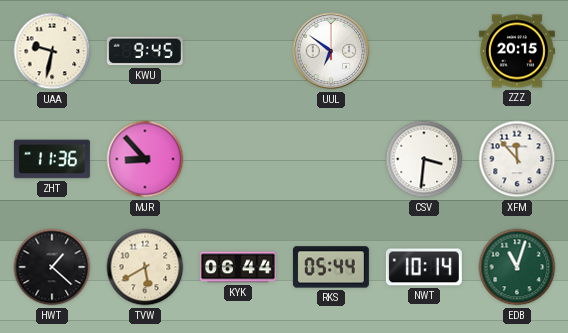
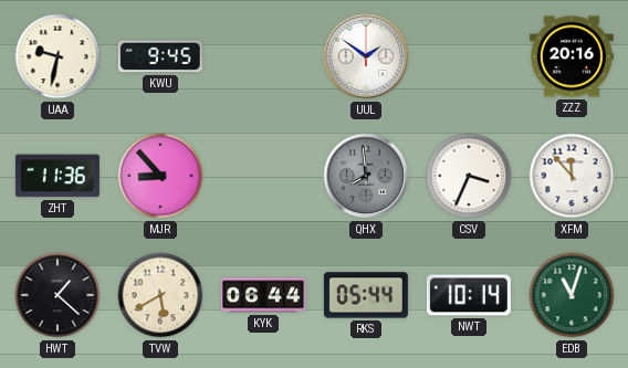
UUL: 6:51 -> 1:51 (366, 56)
ZZZ: 20:15 -> 20:16 (572, 56)
QHX: none -> 7:59 (366, 176)
CSV: 3:31 -> 3:34 (469, 176)
